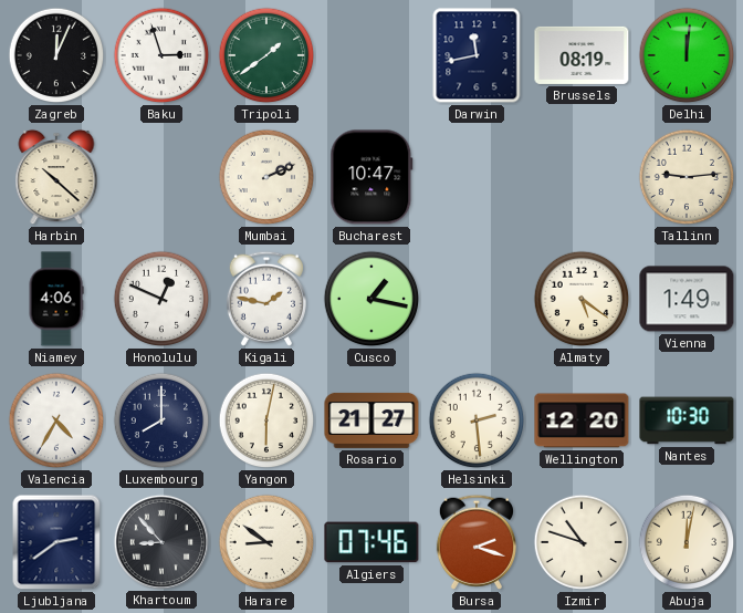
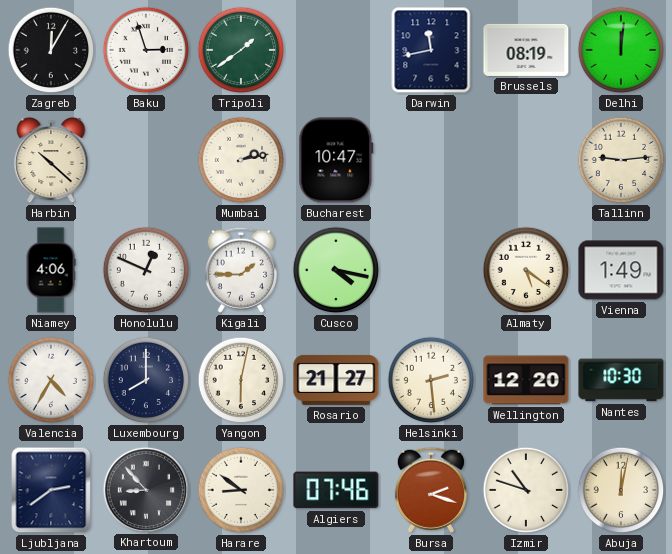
Zagreb: 12:04 -> 12:05 (51, 50)
Mumbai: 2:11 -> 2:13 (241, 160)
Kigali: 1:47 -> 1:45 (241, 270)
Cusco: 1:17 -> 4:17 (336, 270)
